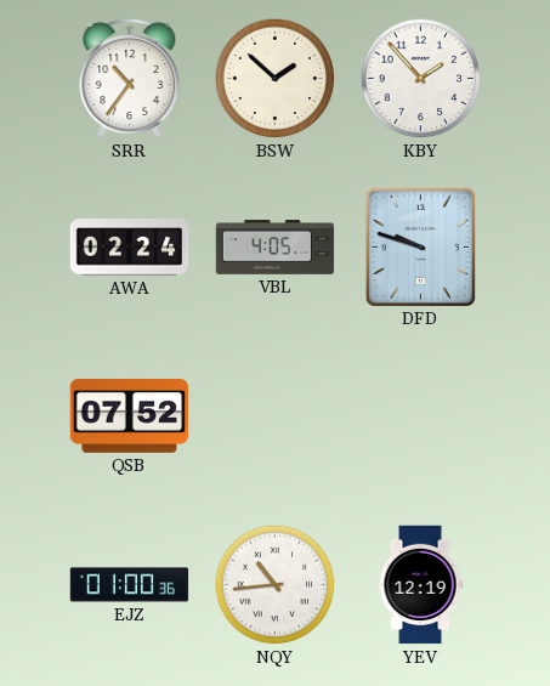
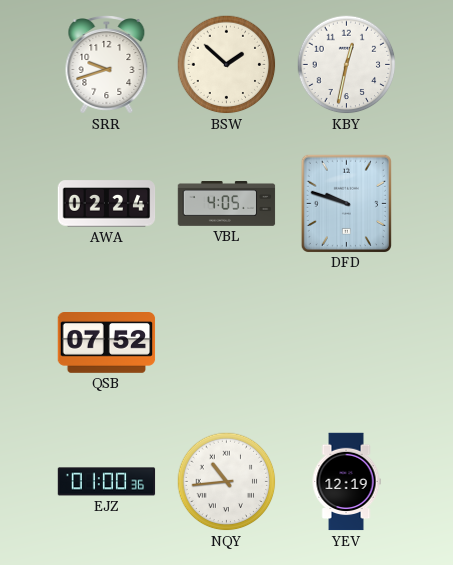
SRR: 10:36 -> 9:42 (107, 65)
KBY: 1:53 -> 12:32 (347, 65)
